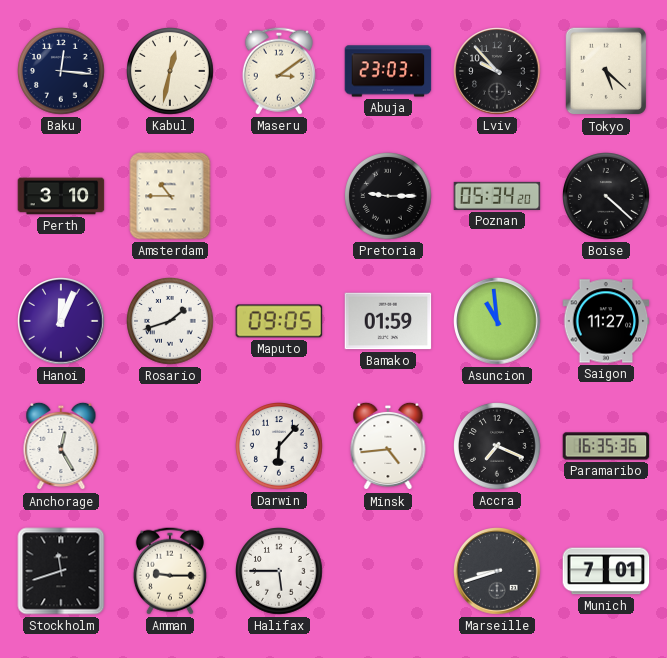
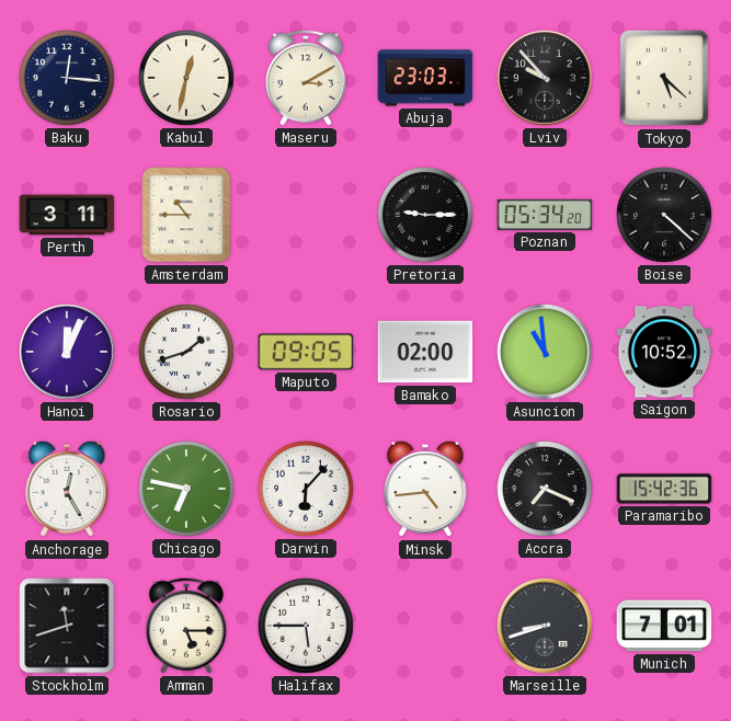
Maseru: 3:09 -> 3:10 (306, 78)
Perth: 3:10 -> 3:11 (67, 215)
Bamako: 01:59 -> 02:00 (425, 352)
Saigon: 11:27 -> 10:52 (664, 352)
Chicago: none -> 6:47 (187, 490)
Paramaribo: 16:35 -> 15:42 (664, 489)
Amman: 9:15 -> 5:15 (186, 626)
